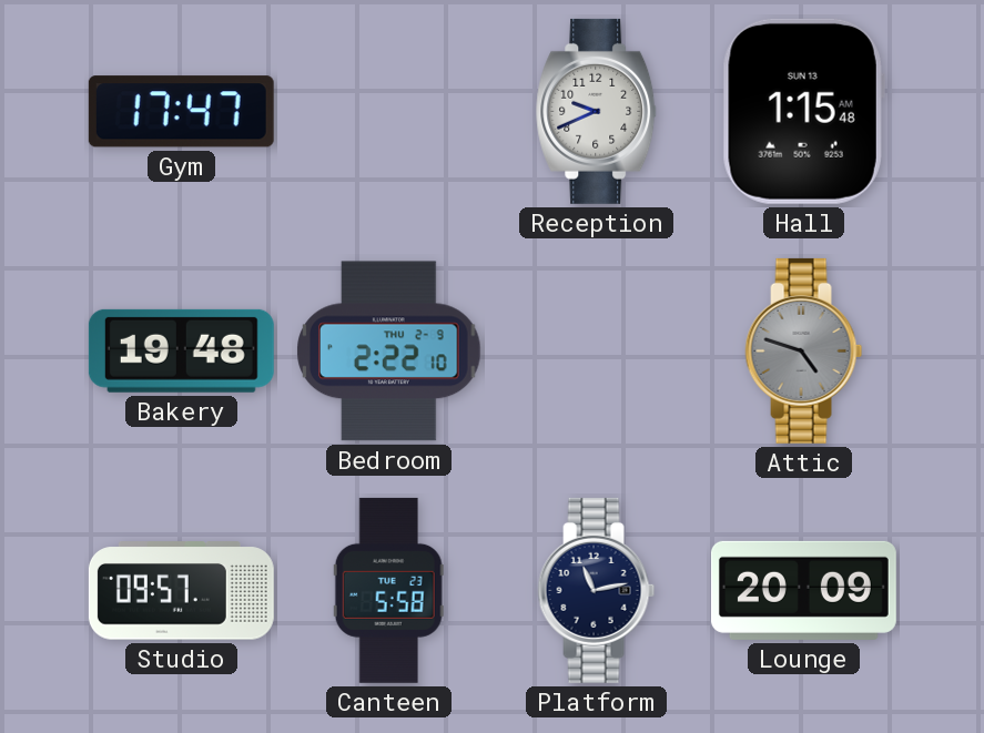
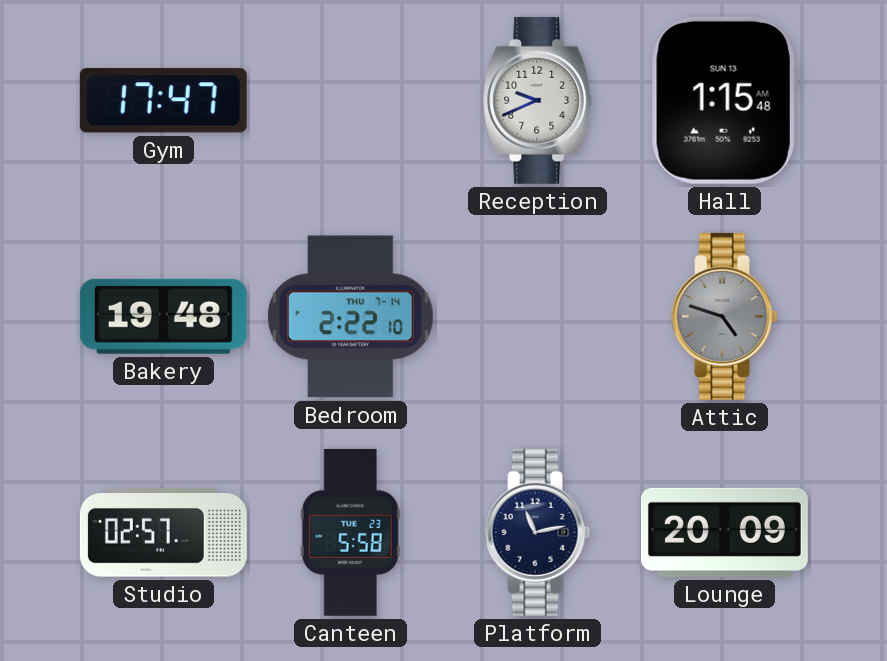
Bedroom date: THU 2-9 -> THU 7-14 (351, 317)
Studio: 09:57 -> 02:57 (163, 533)
